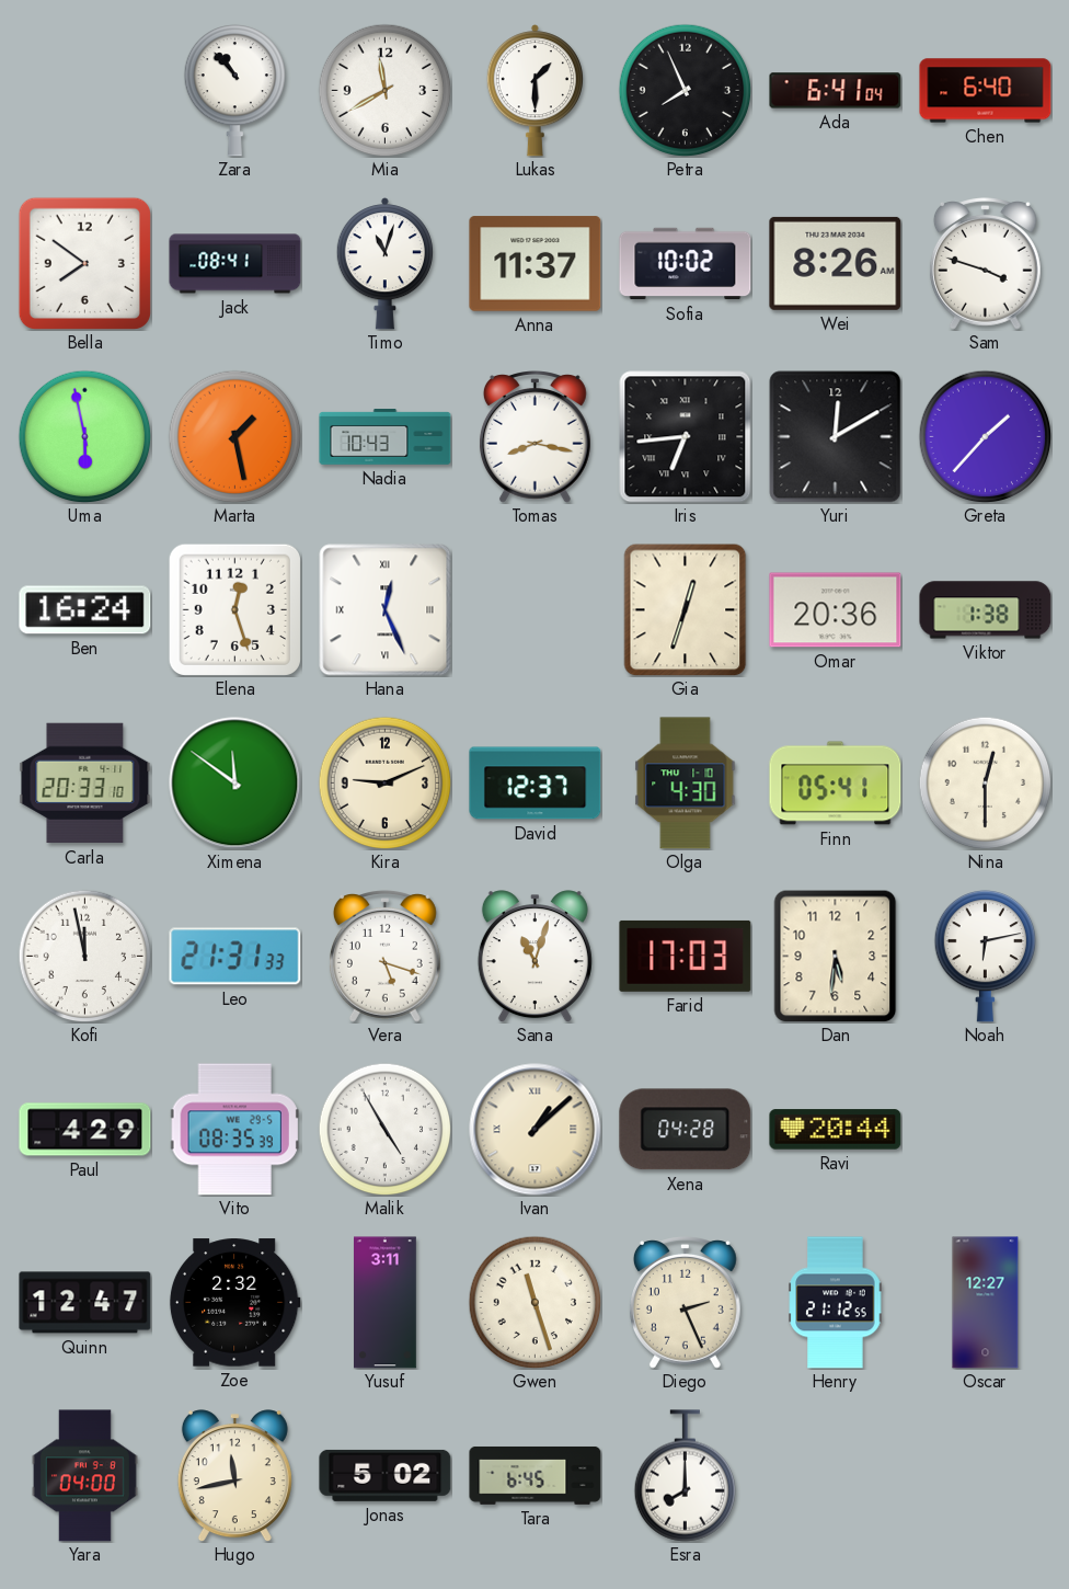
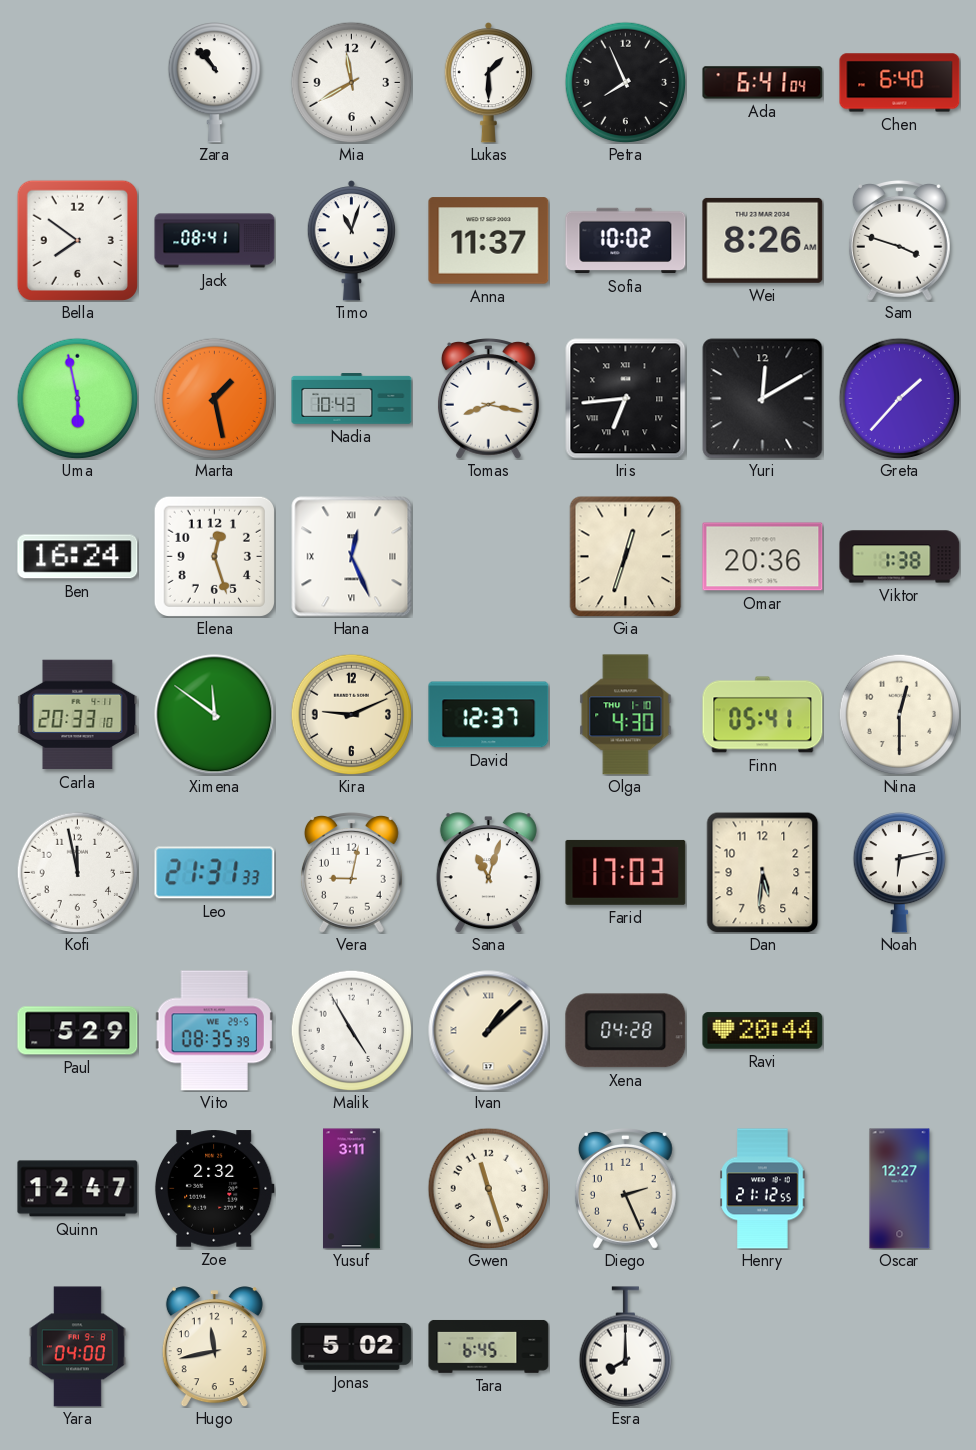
Vera: 5:18 -> 9:02 (351, 873)
Paul: 4:29 -> 5:29 (78, 1031)
